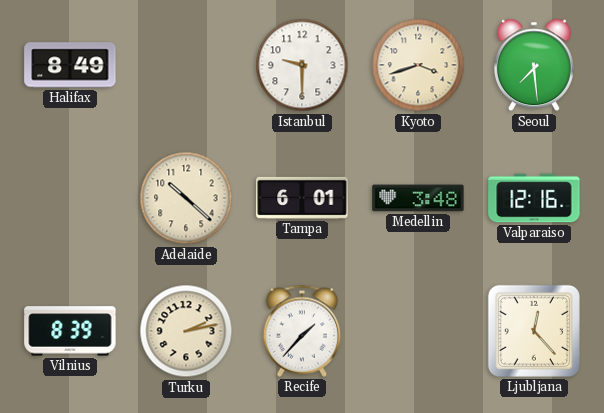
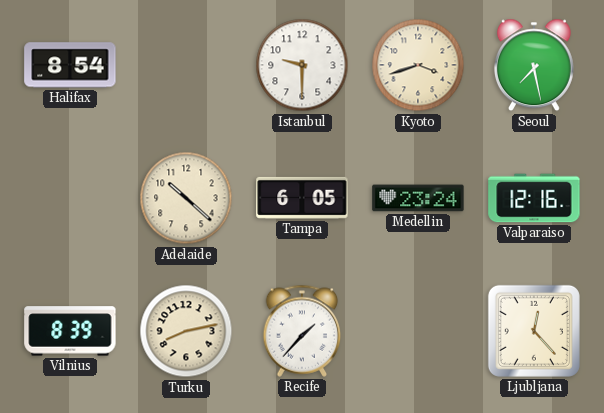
Halifax: 8:49 -> 8:54 (70, 65)
Seoul: 7:29 -> 7:28 (534, 65)
Tampa: 6:01 -> 6:05 (302, 198)
Medellin: 3:48 -> 23:24 (418, 198)
Turku: 2:13 -> 8:13 (186, 331)
